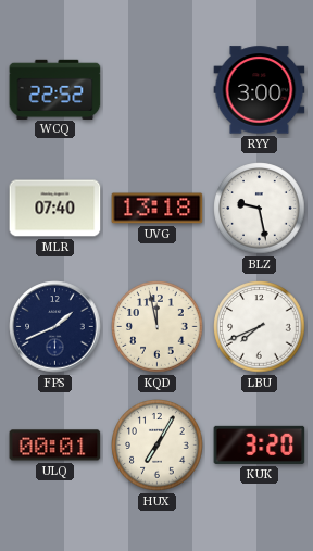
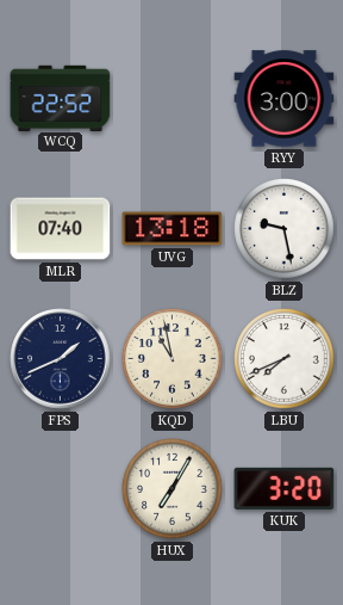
KQD: 11:58 -> 10:58 (173, 359)
ULQ: 00:01 -> none (55, 446)
